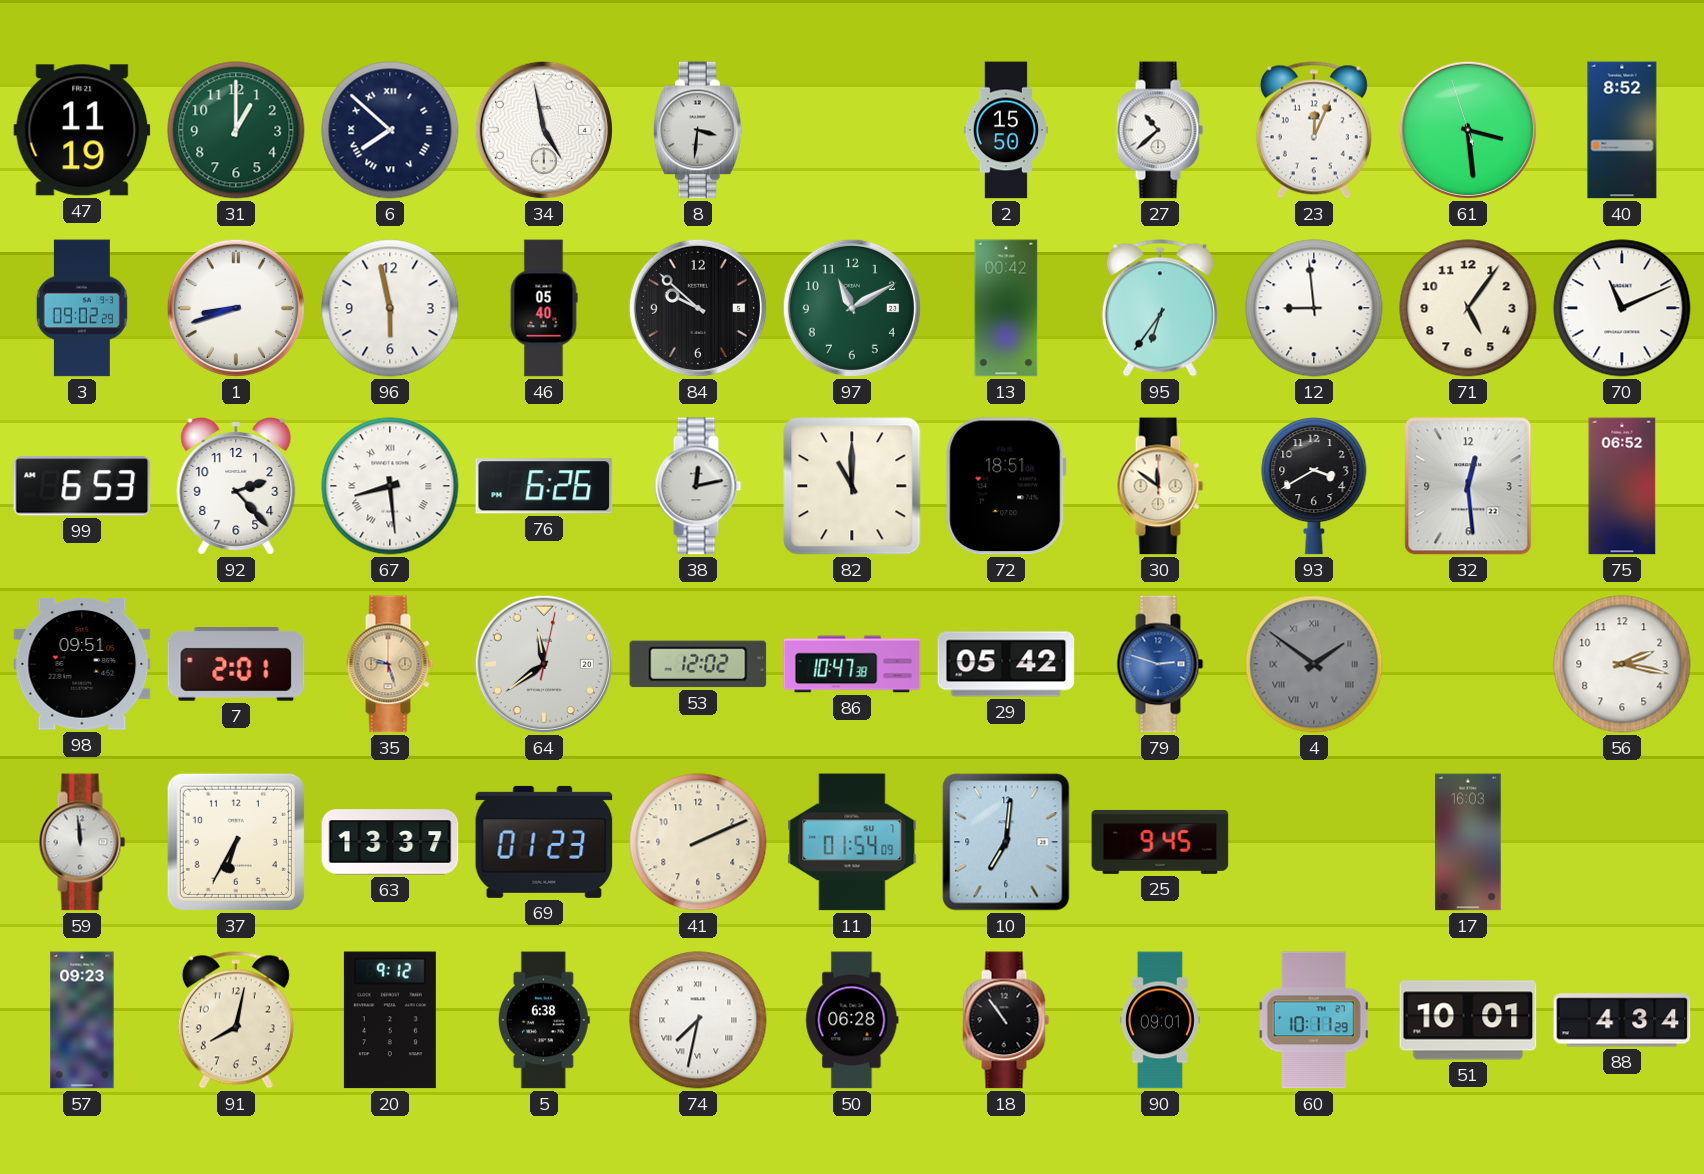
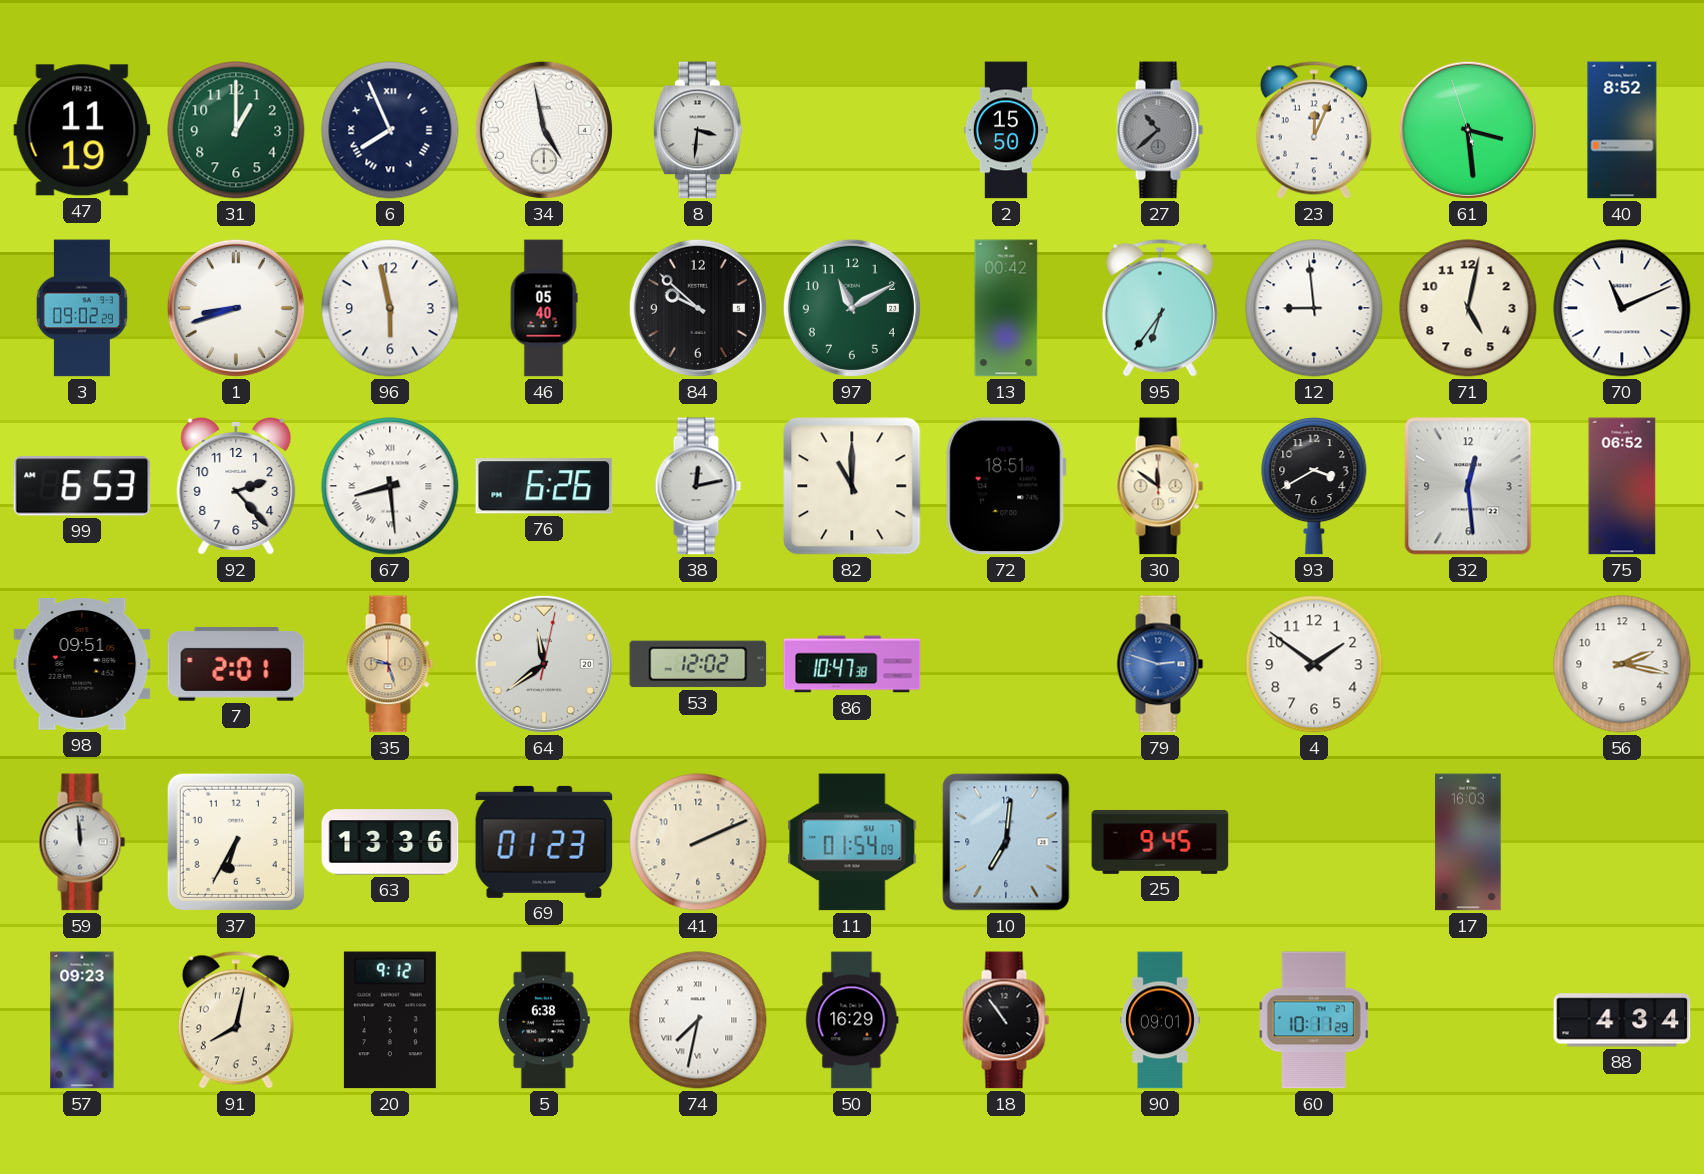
6: 7:52 -> 7:56 (390, 130)
27 dial: white -> grey (1160, 130)
71: 5:06 -> 5:02 (1468, 308)
29: 05:42 -> none (1006, 664)
4 dial: grey -> white (1314, 664)
4 numerals: Roman -> Arabic (1314, 664)
63: 13:37 -> 13:36 (390, 842)
50: 06:28 -> 16:29 (852, 1020)
51: 10:01 -> none (1468, 1020)
